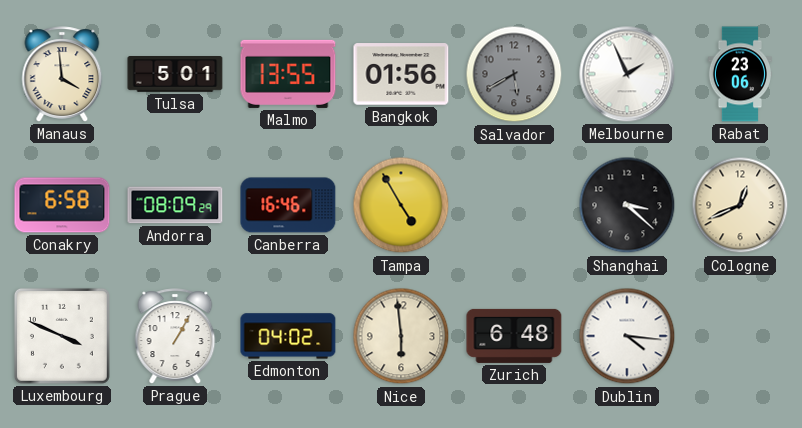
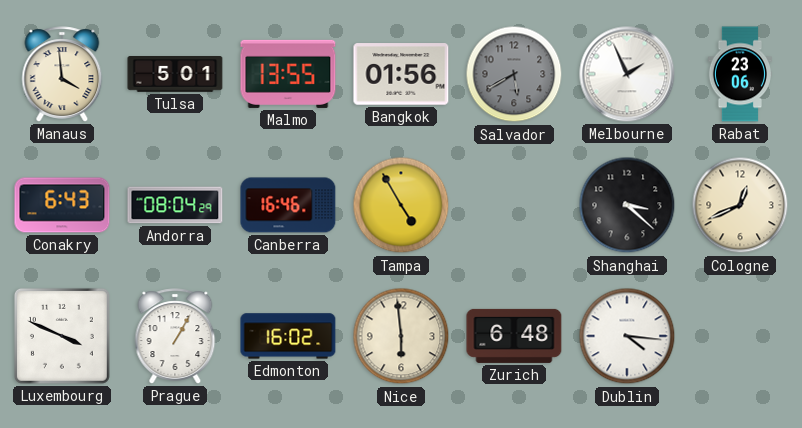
Conakry: 6:58 -> 6:43 (62, 205)
Andorra: 08:09 -> 08:04 (175, 205)
Edmonton: 04:02 -> 16:02 (288, 336)
